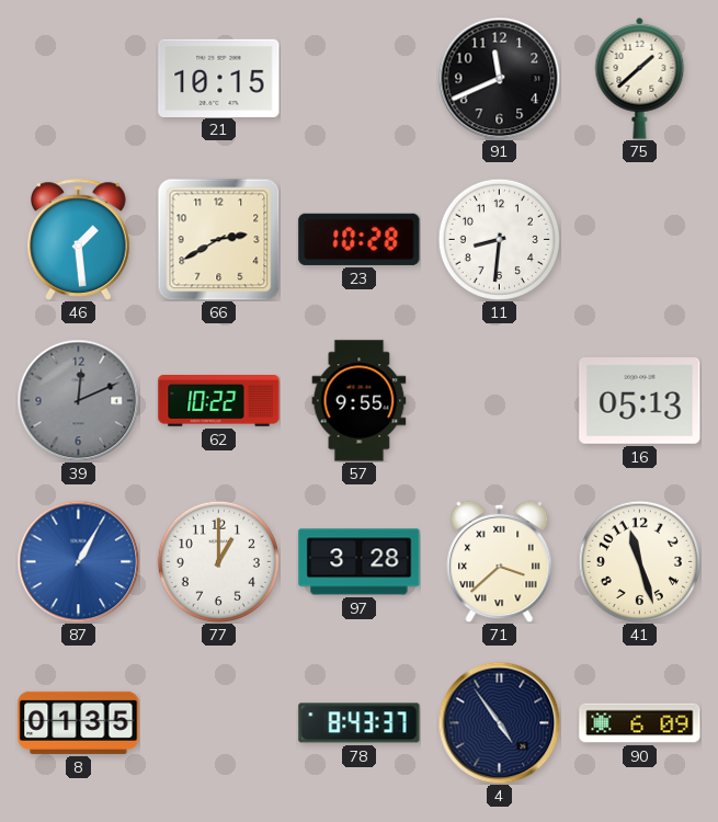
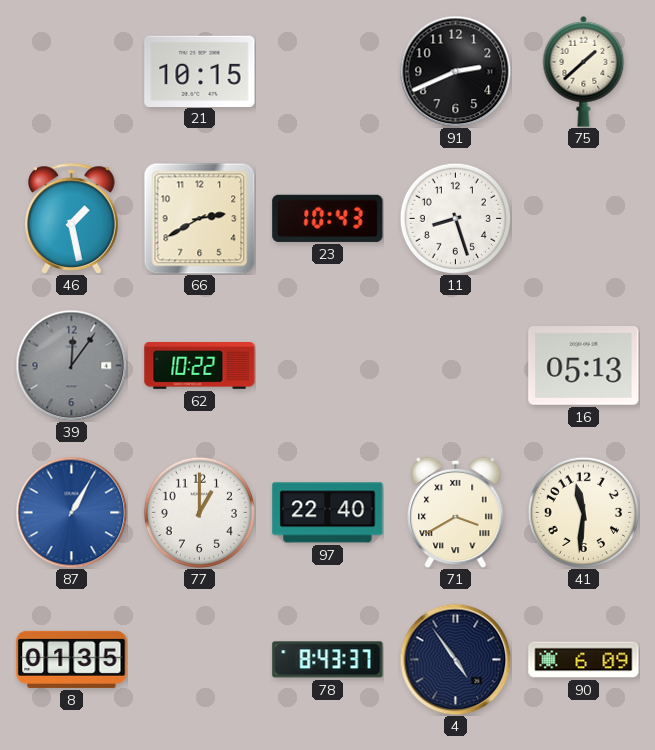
91: 11:41 -> 2:41 (455, 71)
46: 1:29 -> 1:28 (72, 218)
23: 10:28 -> 10:43 (328, 218)
11: 8:31 -> 8:27 (455, 218)
39: 12:11 -> 12:06 (71, 365)
57: 9:55 -> none (360, 401)
97: 3:28 -> 22:40 (328, 513)
71: 3:38 -> 3:40 (456, 512)
41: 11:27 -> 11:31 (583, 512)
